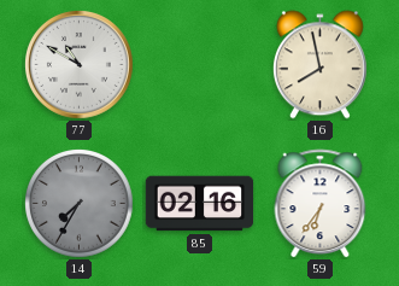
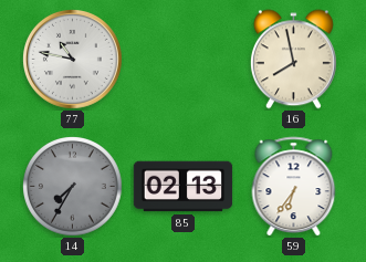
77: 10:50 -> 10:47 (73, 60)
85: 02:16 -> 02:13 (184, 187)
